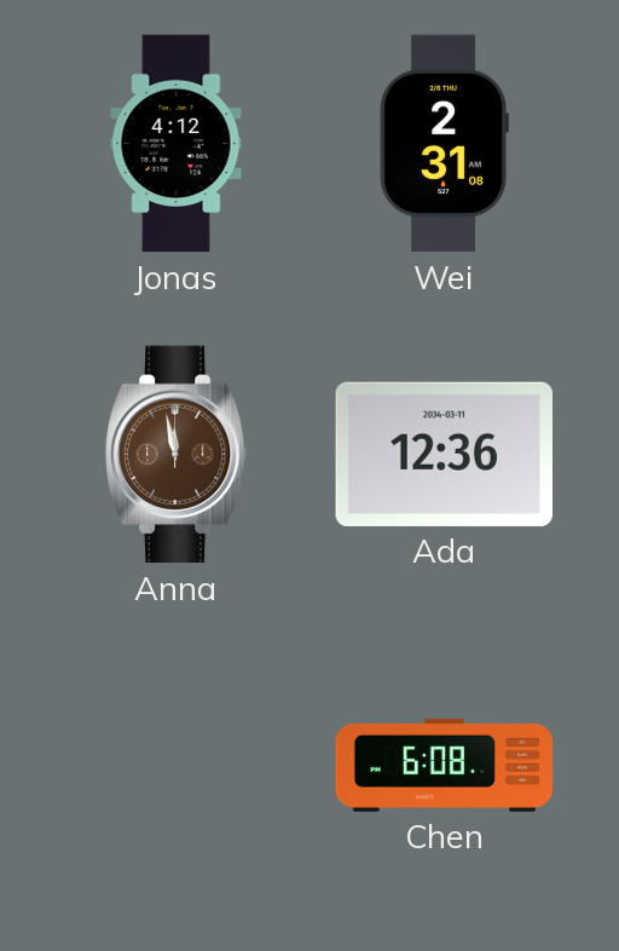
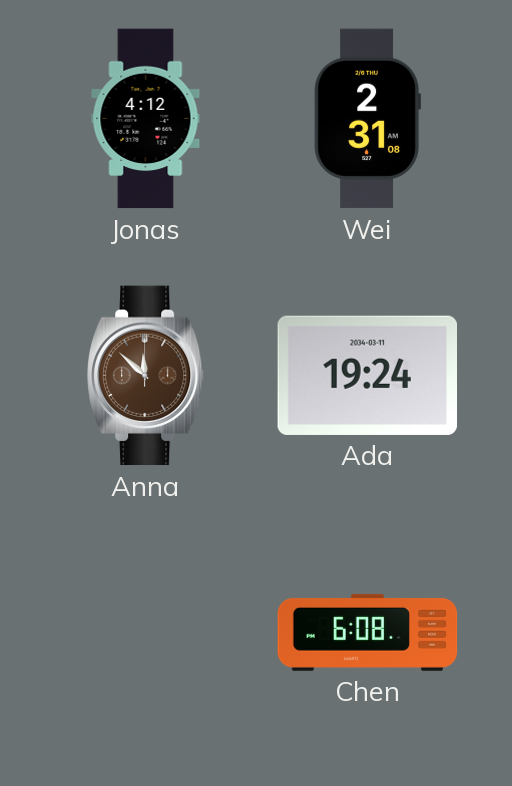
Anna: 11:58 -> 11:52 (146, 376)
Ada: 12:36 -> 19:24 (367, 375)
